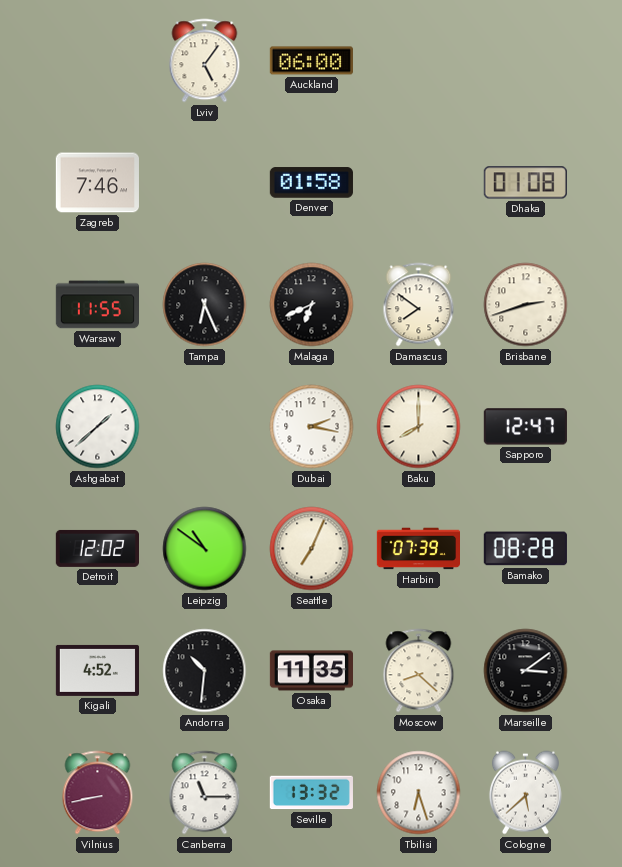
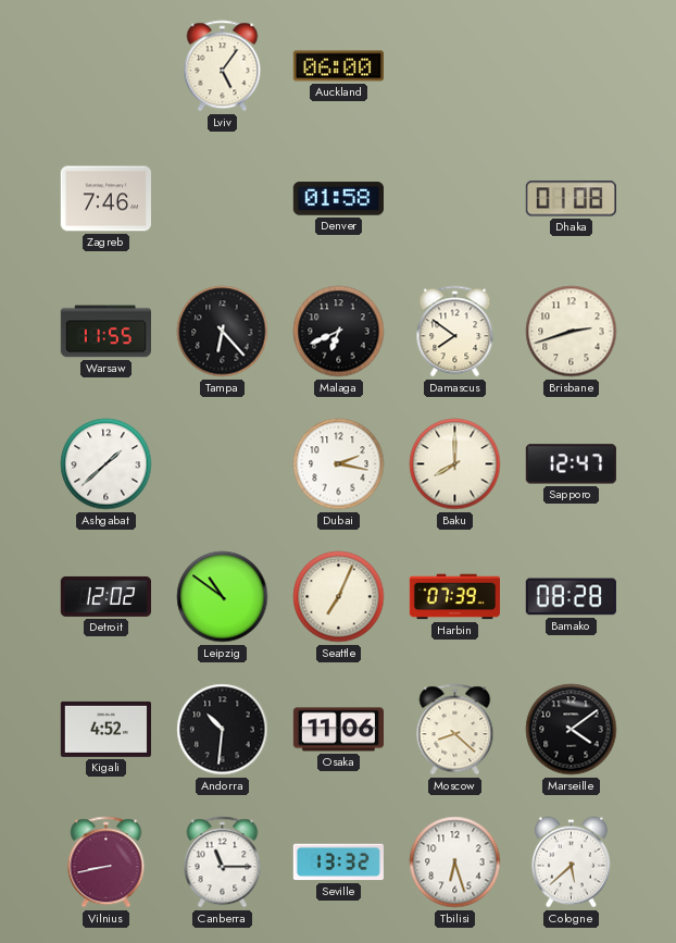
Tampa: 6:26 -> 6:23 (223, 332)
Osaka: 11:35 -> 11:06 (338, 730)
Marseille: 3:09 -> 4:09 (572, 730)
